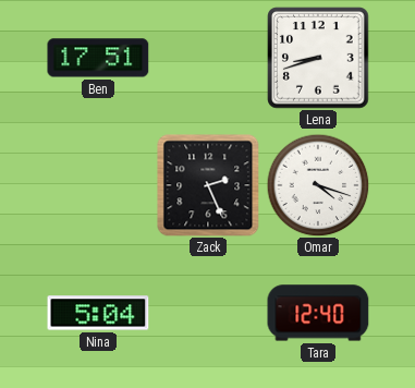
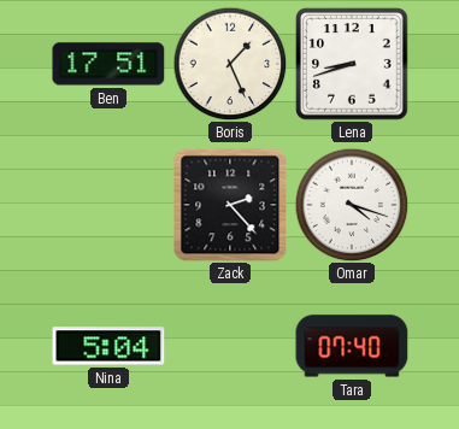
Boris: none -> 1:26 (230, 64)
Zack: 2:26 -> 2:23 (230, 205)
Tara: 12:40 -> 07:40 (352, 346)
